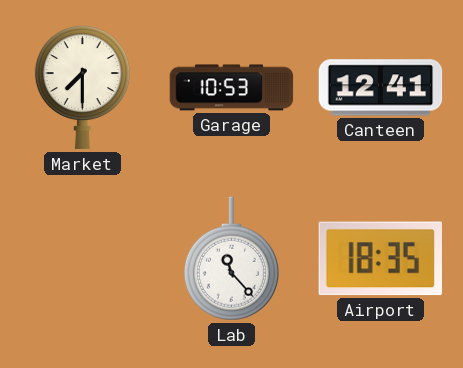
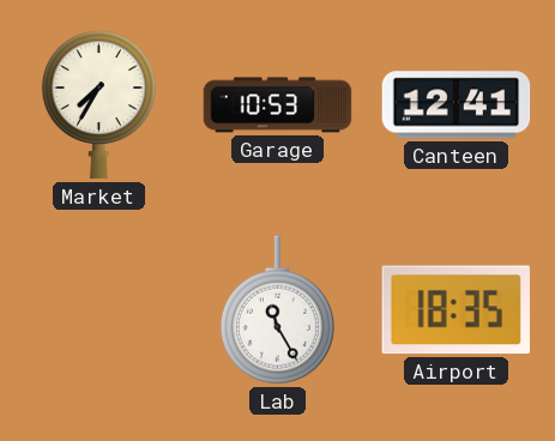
Market: 7:30 -> 7:35 (98, 105)
Lab: 11:23 -> 11:25 (277, 310)
